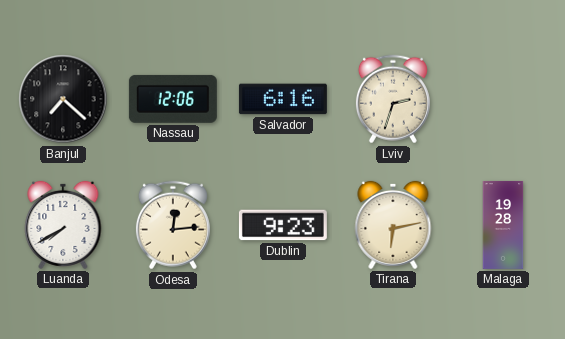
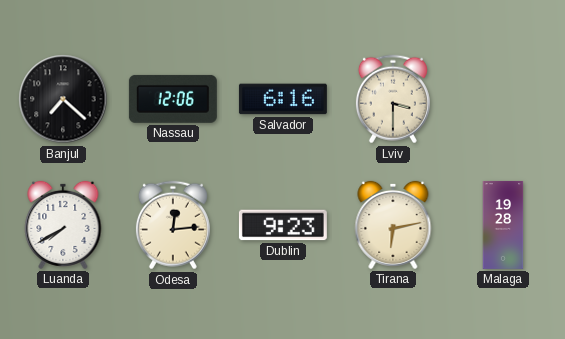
Lviv: 2:33 -> 3:30 (393, 99)
